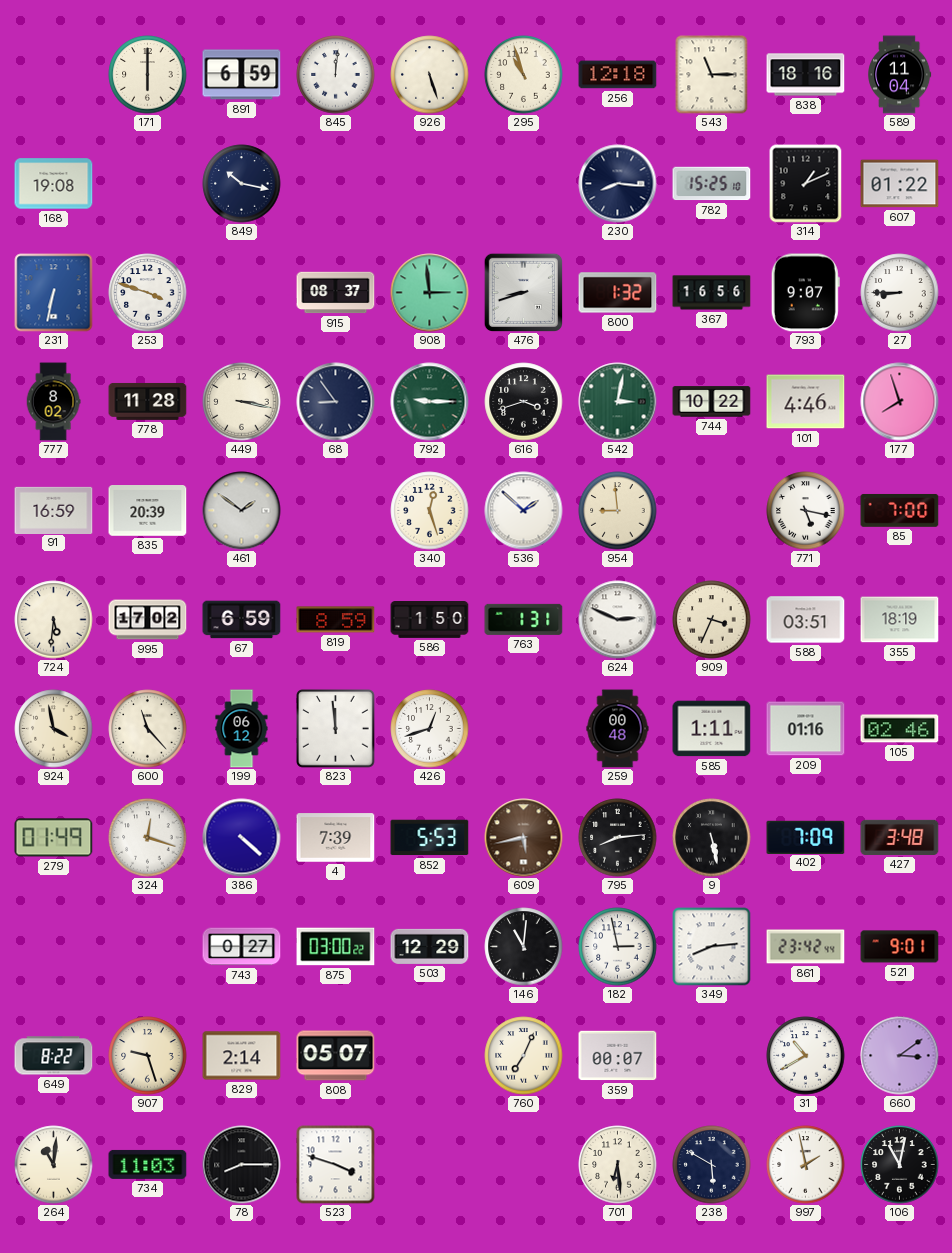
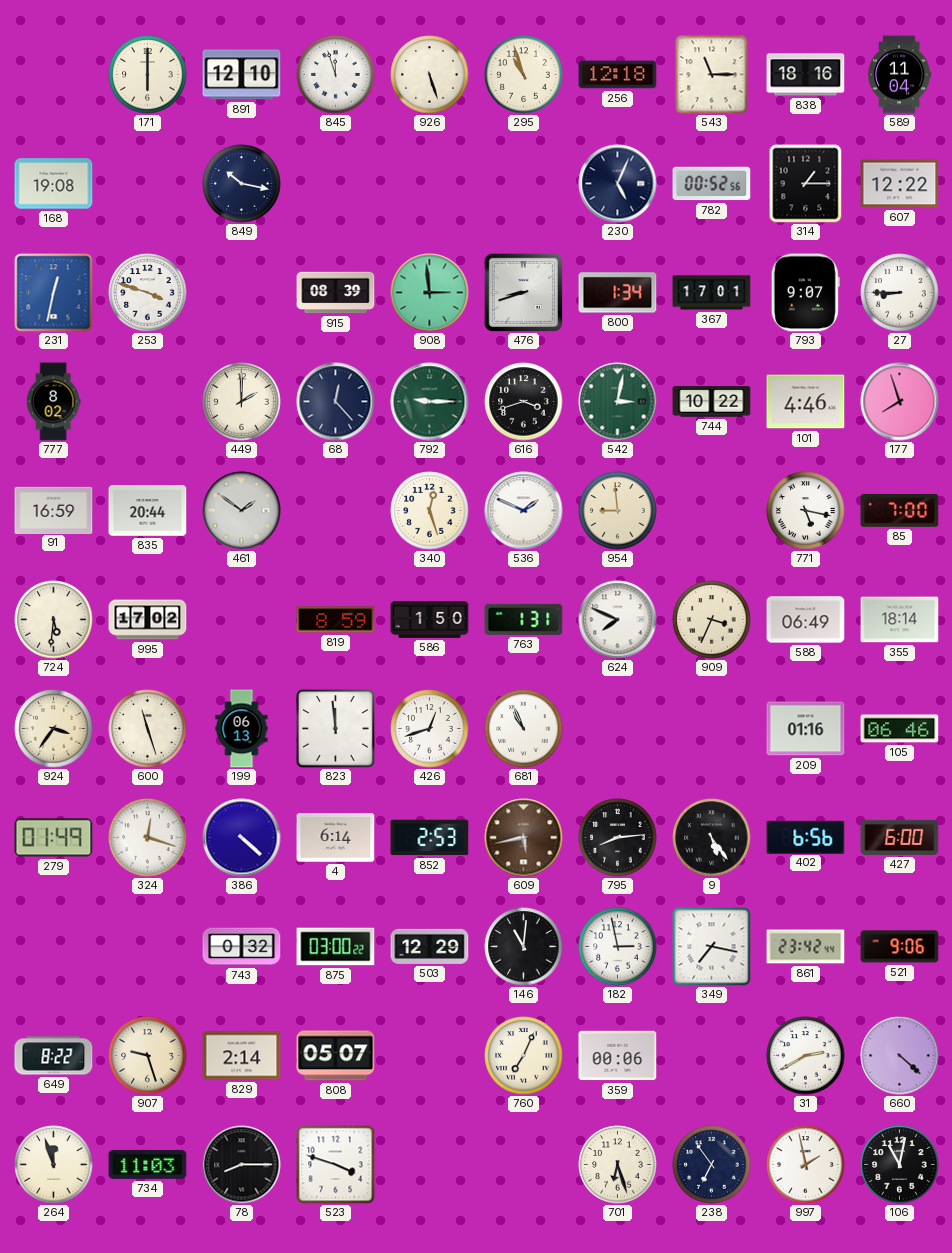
891: 6:59 -> 12:10 (242, 75)
845: 12:01 -> 11:57 (336, 75)
230: 8:16 -> 5:04 (618, 184)
782: 15:25 -> 00:52 (712, 184)
314: 1:11 -> 1:15 (806, 184)
607: 01:22 -> 12:22 (900, 184)
231: 6:32 -> 12:32 (54, 293)
915: 08:37 -> 08:39 (336, 293)
800: 1:32 -> 1:34 (618, 293)
367: 16:56 -> 17:01 (712, 293)
778: 11:28 -> none (148, 401)
449: 3:17 -> 2:00 (242, 402)
68: 8:54 -> 12:23 (336, 402)
835: 20:39 -> 20:44 (148, 511)
536: 1:52 -> 1:49 (524, 511)
67: 6:59 -> none (242, 620)
624: 2:49 -> 7:49 (618, 620)
588: 03:51 -> 06:49 (806, 620)
355: 18:19 -> 18:14 (900, 620)
924: 3:58 -> 3:36 (54, 729)
600: 11:23 -> 11:27 (148, 729)
199: 06:12 -> 06:13 (242, 729)
681: none -> 10:56 (524, 729)
259: 00:48 -> none (618, 729)
585: 1:11 -> none (712, 729)
105: 02:46 -> 06:46 (900, 729)
4: 7:39 -> 6:14 (336, 838)
852: 5:53 -> 2:53 (430, 838)
9: 5:28 -> 5:24 (712, 838)
402: 7:09 -> 6:56 (806, 837)
427: 3:48 -> 6:00 (900, 837)
743: 0:27 -> 0:32 (242, 947)
349: 8:14 -> 7:17 (712, 947)
521: 9:01 -> 9:06 (900, 947)
359: 00:07 -> 00:06 (618, 1056)
31: 10:40 -> 2:40 (806, 1056)
660: 3:09 -> 4:22 (900, 1056)
264: 11:01 -> 11:57 (54, 1165)
701: 6:29 -> 6:27 (618, 1165)
238: 5:50 -> 6:54 (712, 1165)
